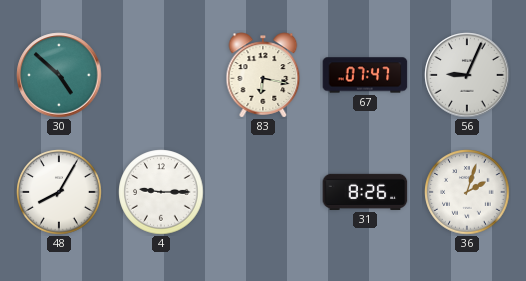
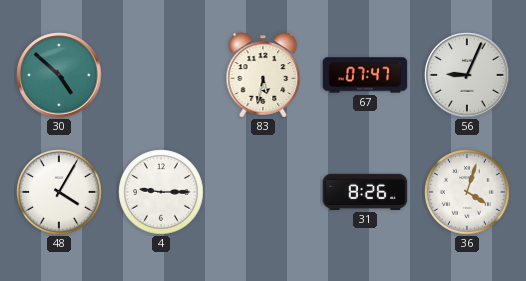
83: 6:17 -> 5:32 (263, 75)
48: 8:05 -> 4:05 (59, 192)
36: 2:03 -> 4:03 (467, 192)
